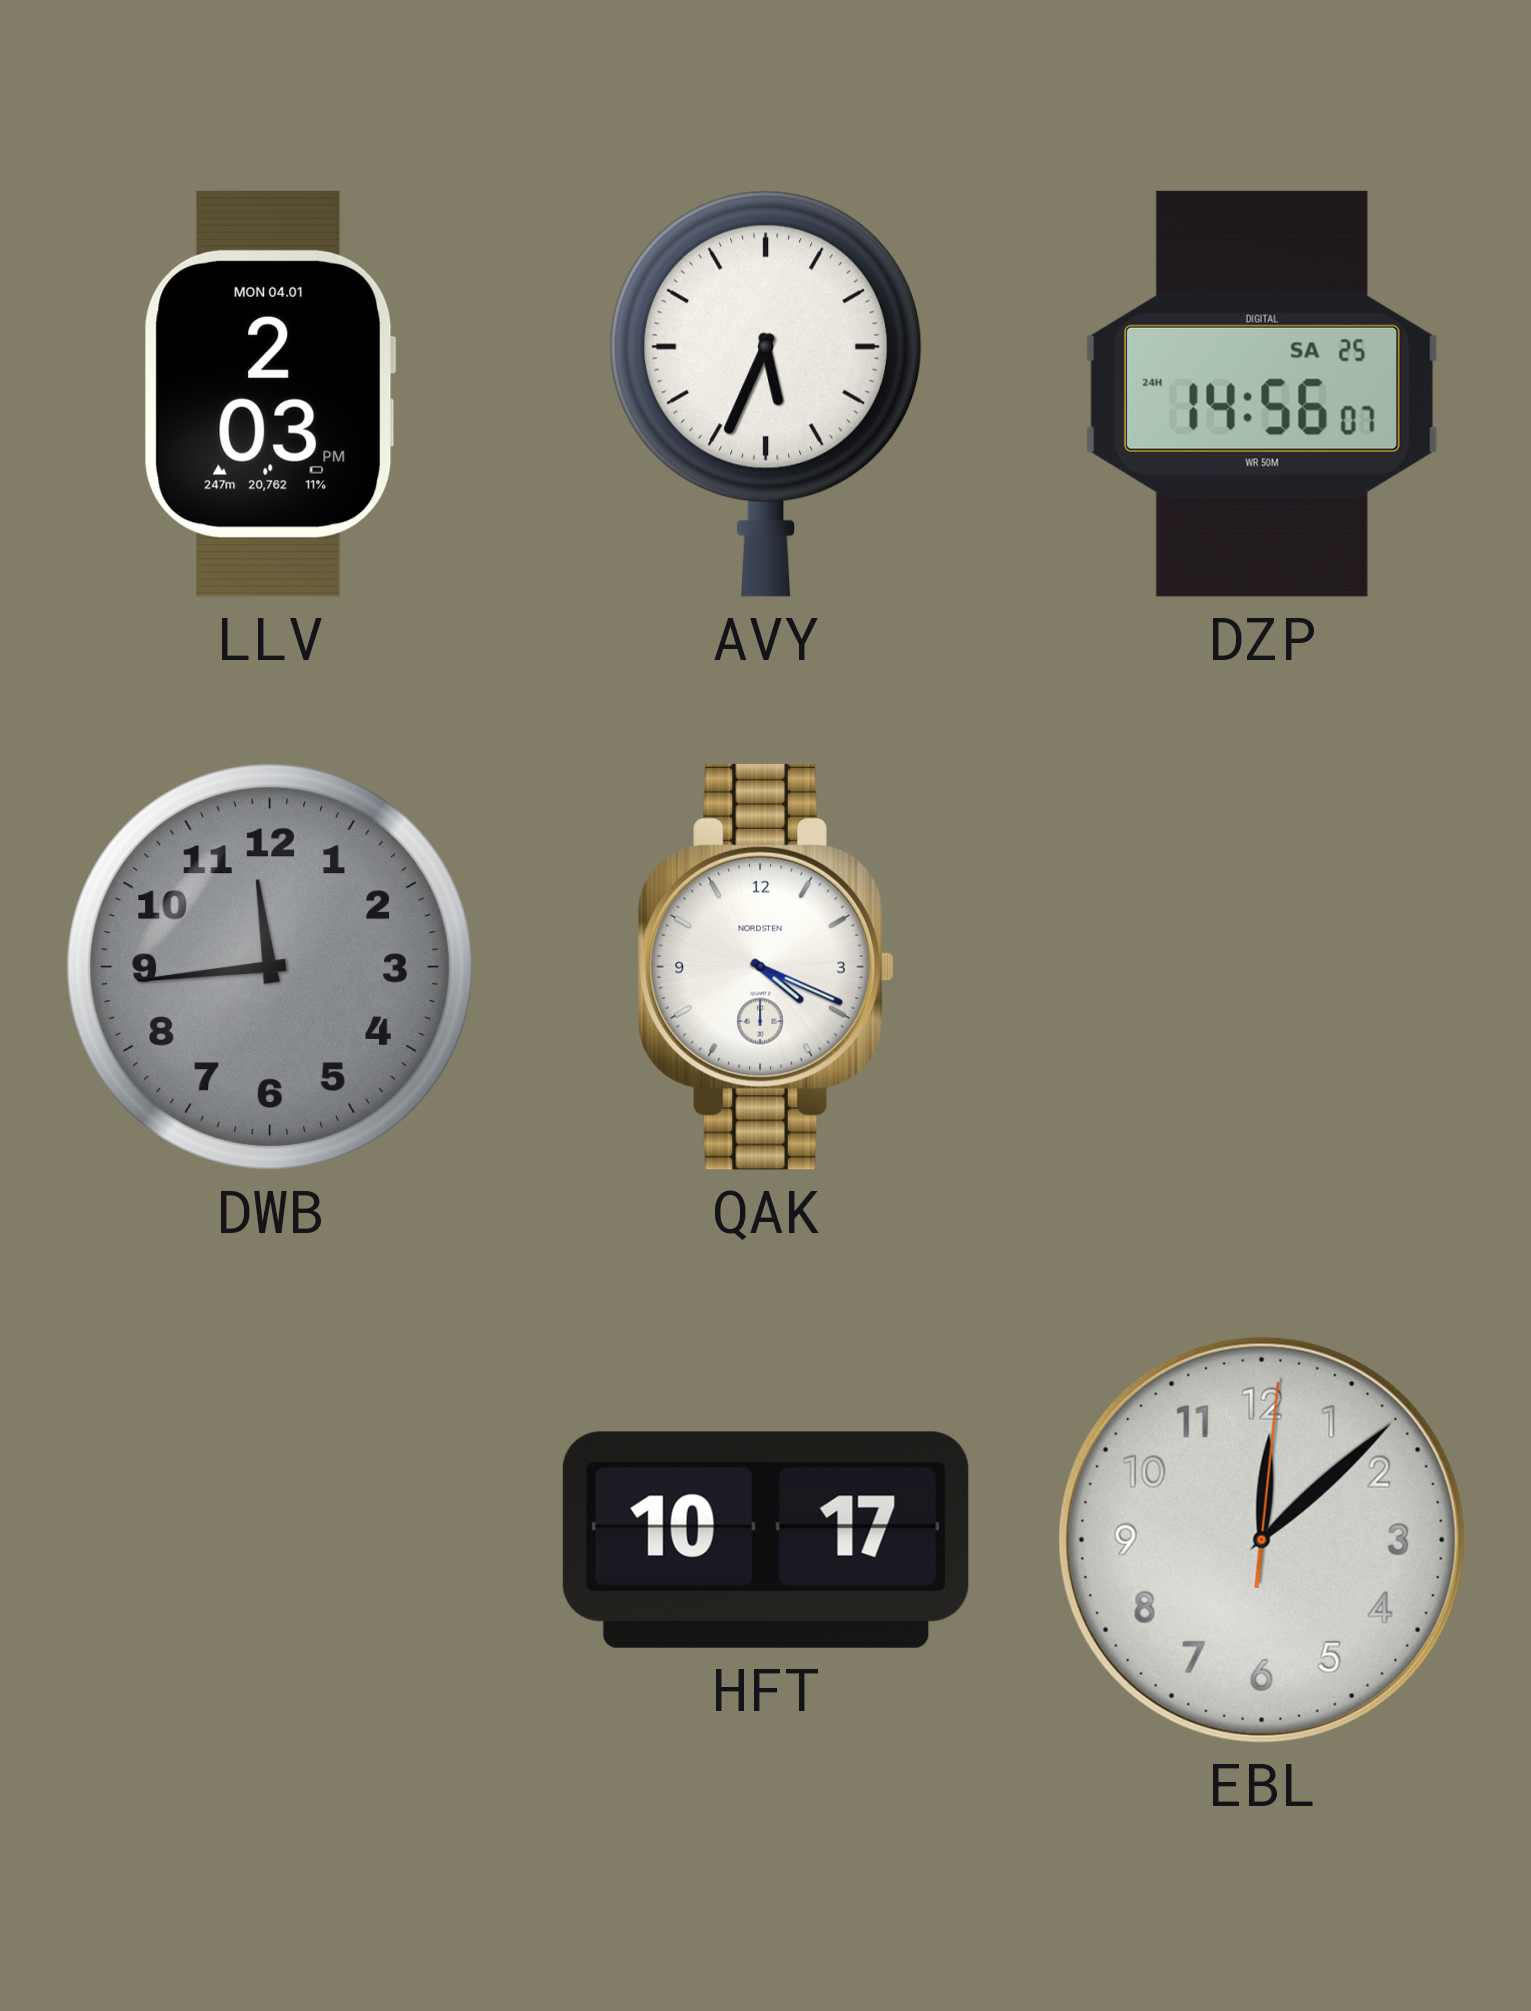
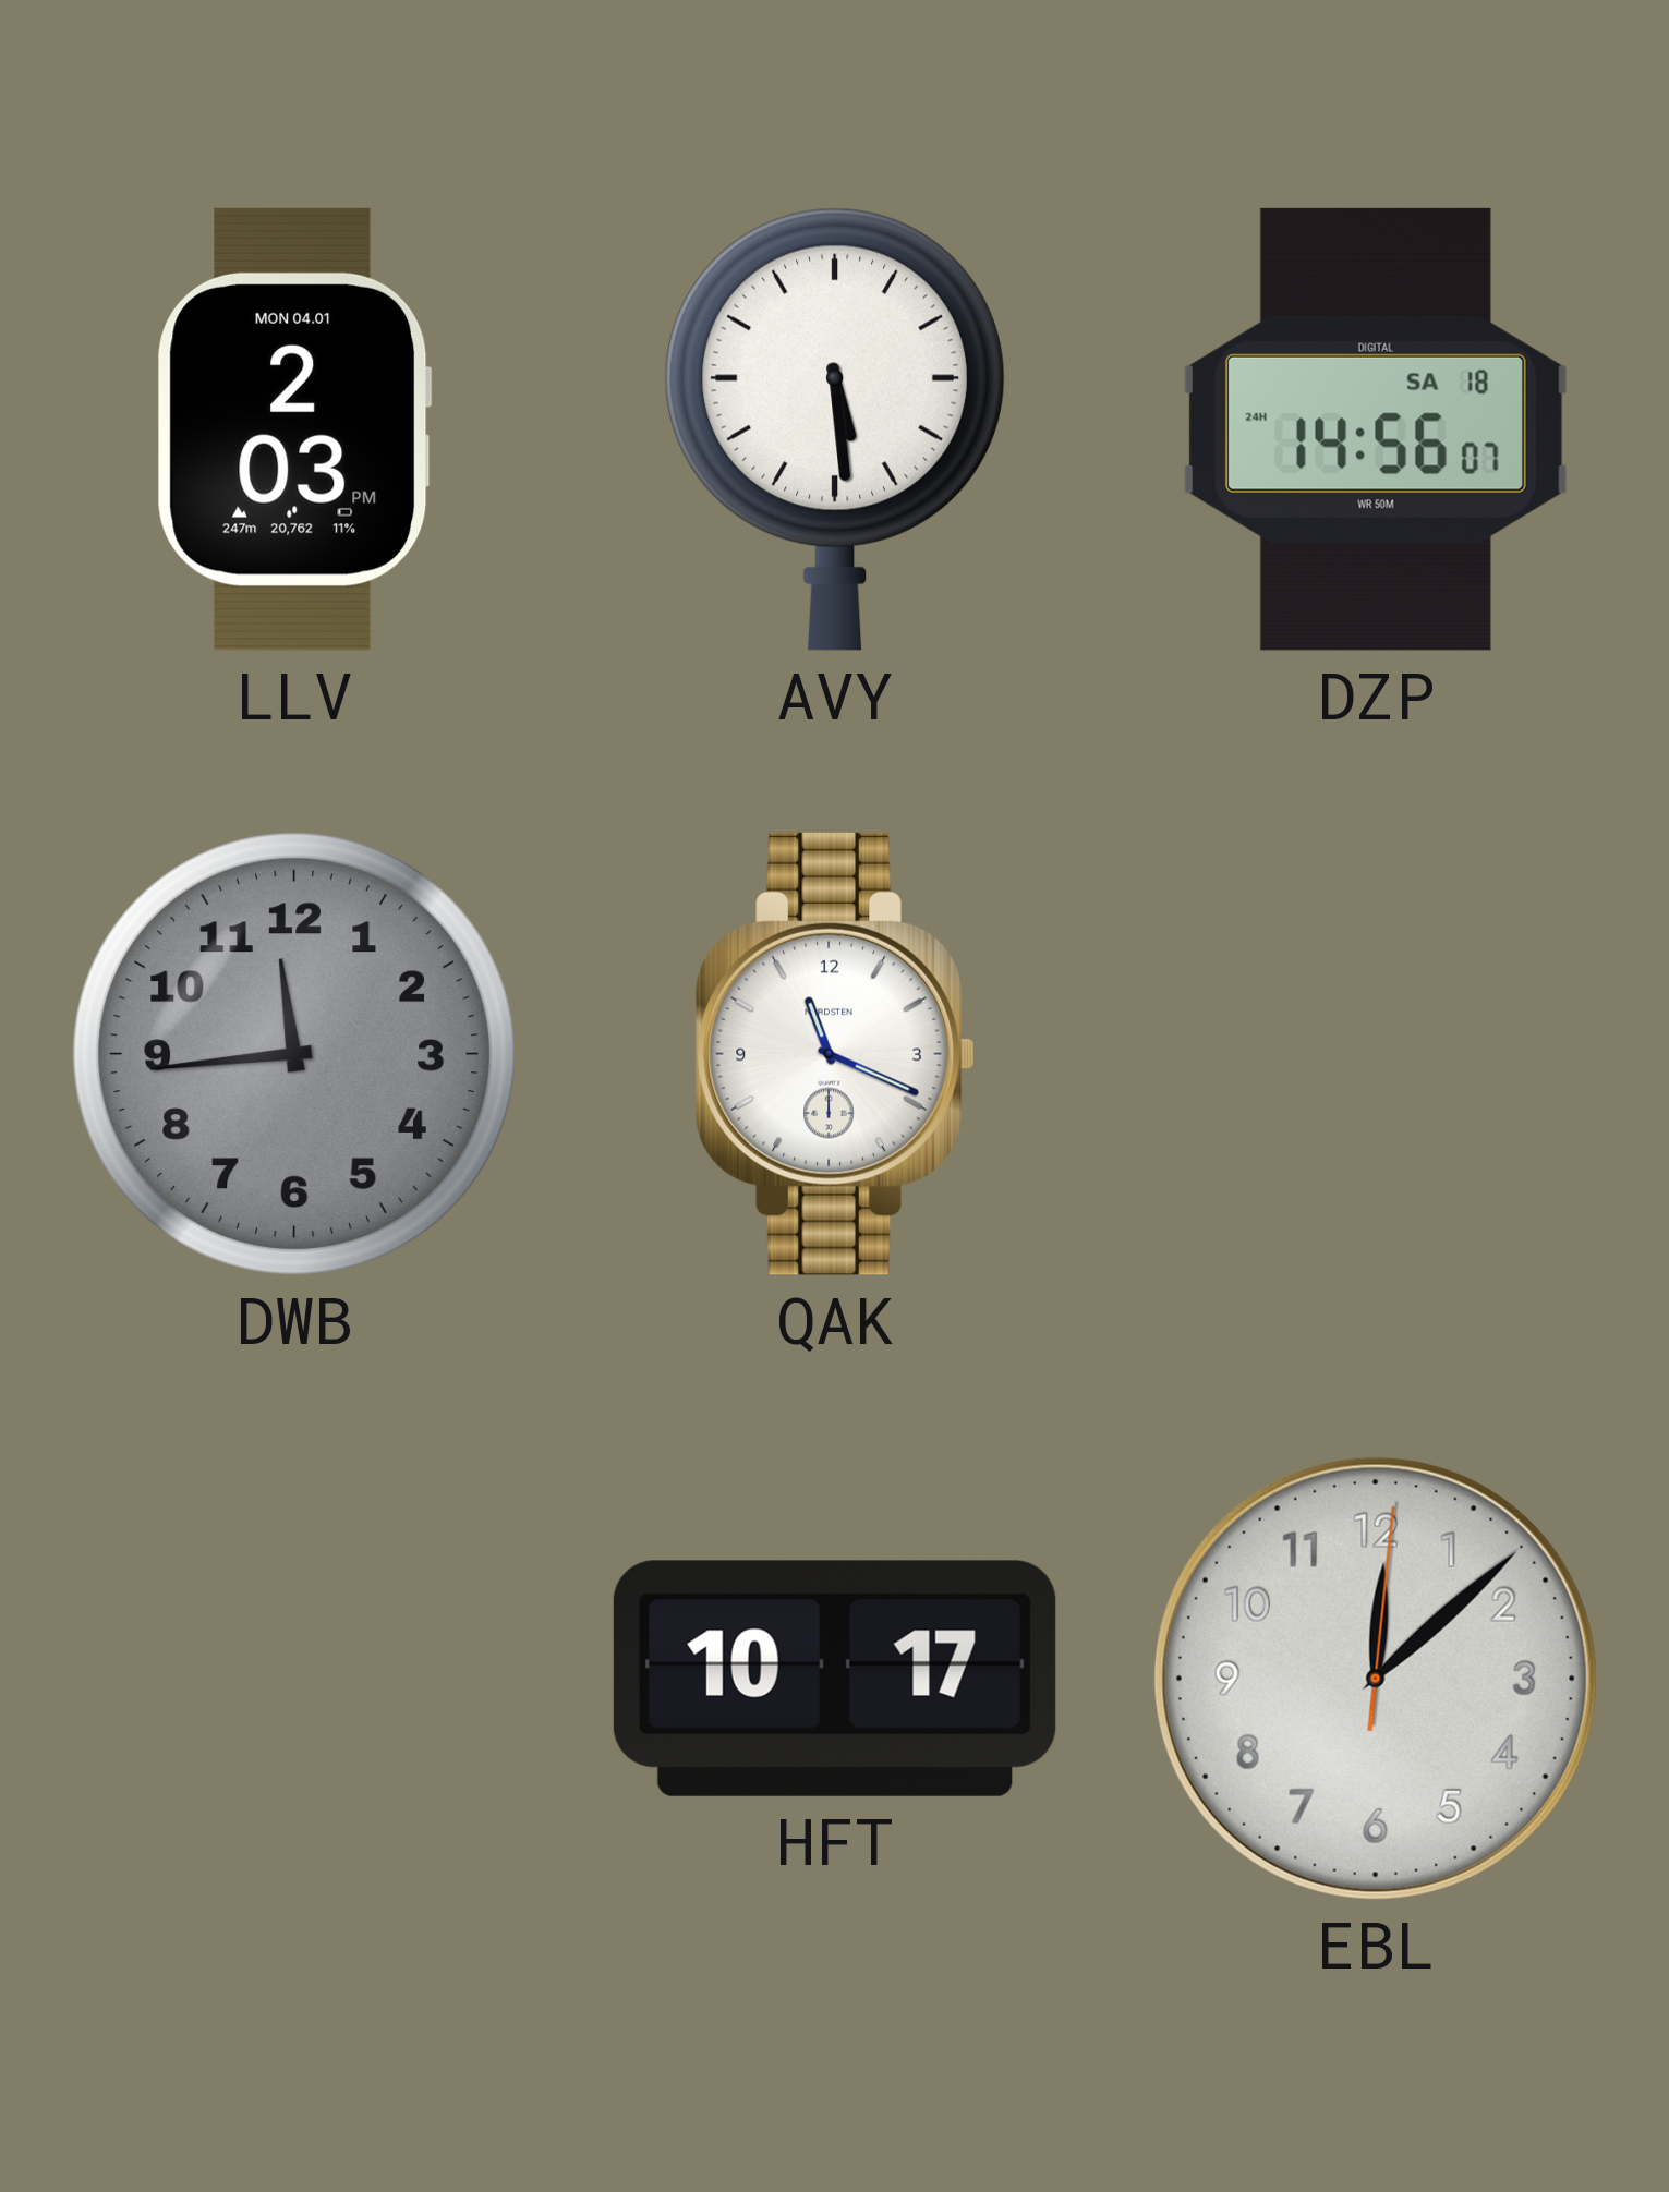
AVY: 5:34 -> 5:29 (834, 429)
DZP date: SA 25 -> SA 18 (1376, 429)
QAK: 4:19 -> 11:19 (835, 1054)
